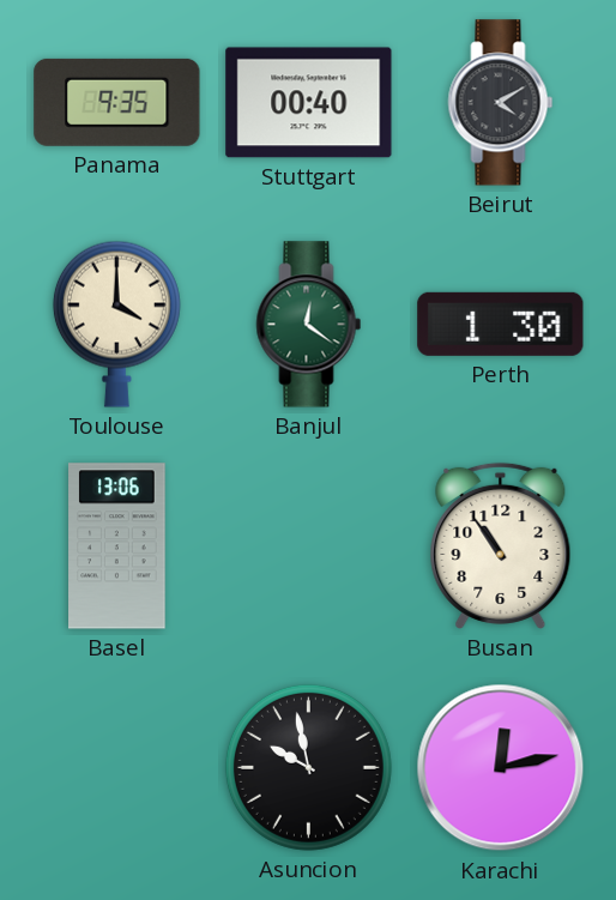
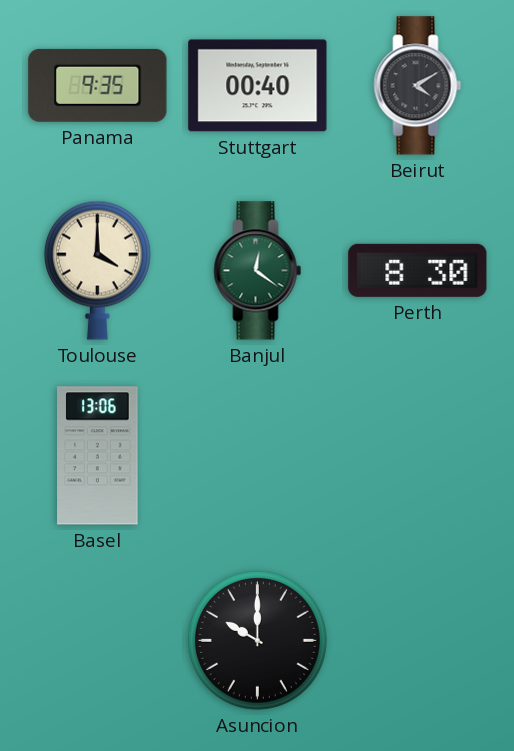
Perth: 1:30 -> 8:30 (418, 270)
Busan: 10:54 -> none (501, 545)
Asuncion: 9:58 -> 10:00 (257, 640)
Karachi: 12:13 -> none (501, 768)
